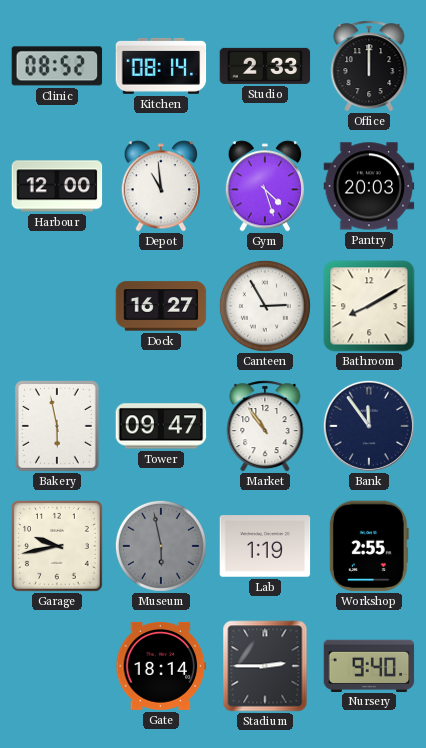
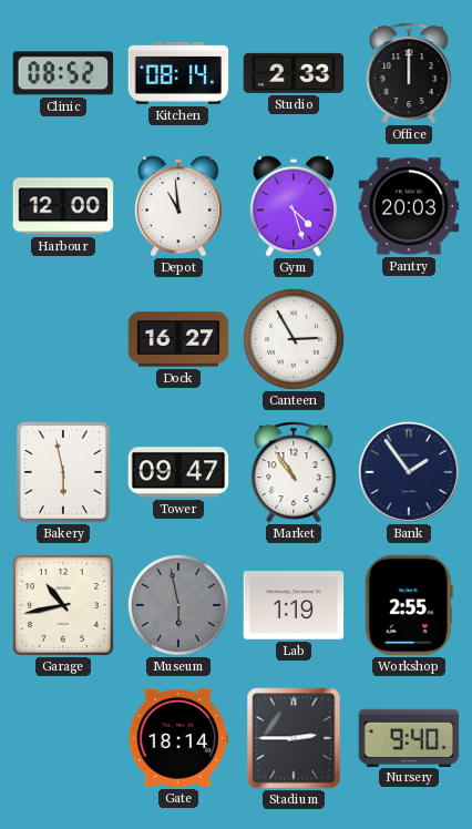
Bathroom: 8:10 -> none (369, 306)
Bank: 11:54 -> 1:54 (409, 472)
Garage: 9:43 -> 10:43 (63, 605)
